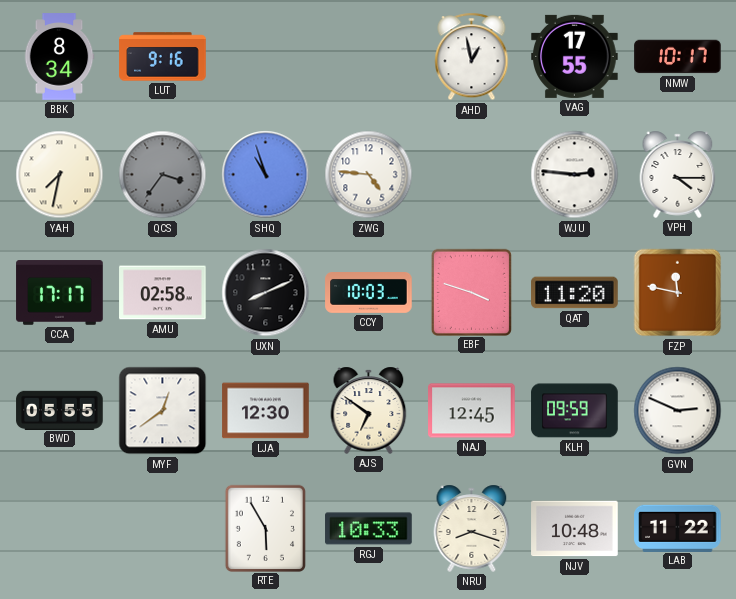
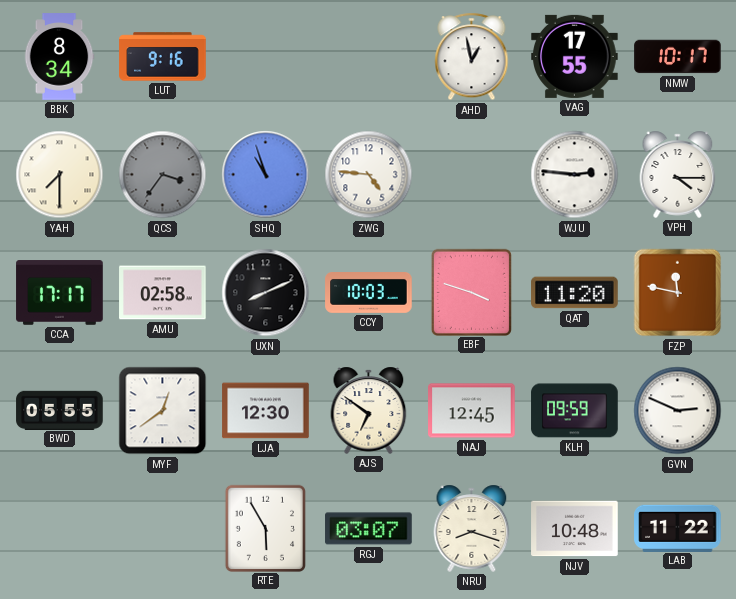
YAH: 7:32 -> 7:30 (60, 175)
RGJ: 10:33 -> 03:07 (369, 529)
